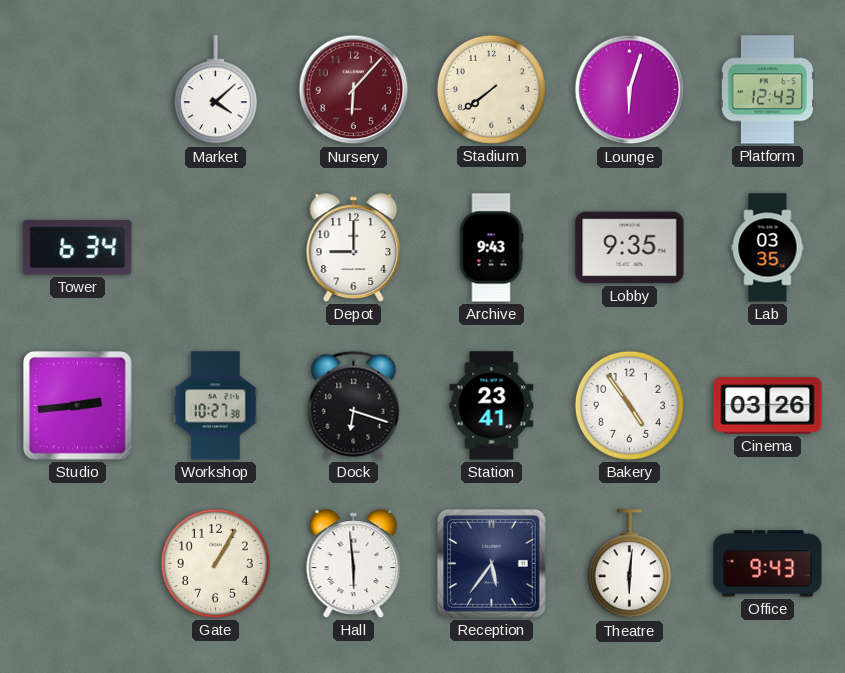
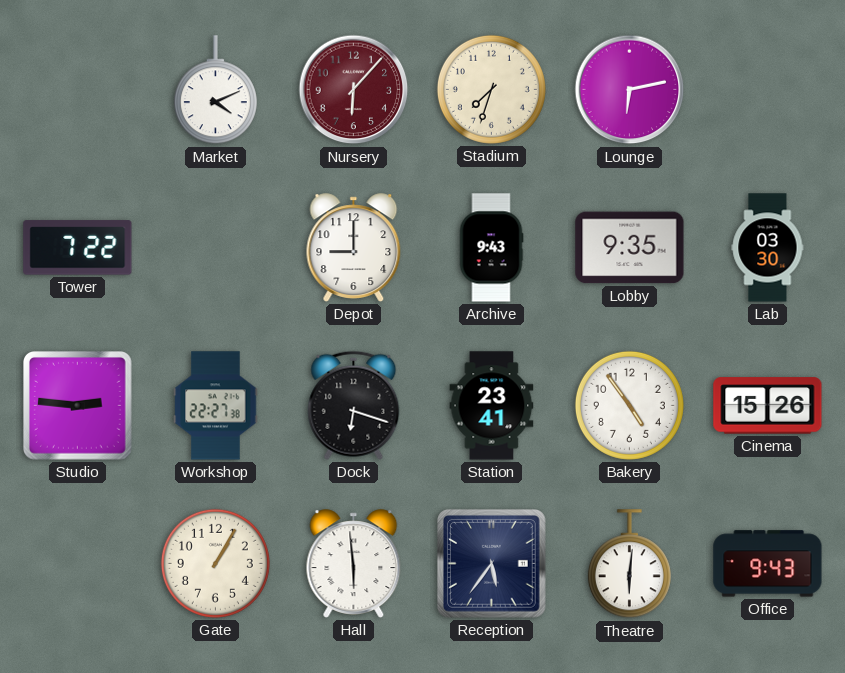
Market: 4:08 -> 4:11 (215, 90)
Stadium: 7:39 -> 7:33 (491, 89)
Lounge: 6:03 -> 6:13 (630, 90)
Platform: 12:43 -> none (767, 90)
Tower: 6:34 -> 7:22 (78, 248)
Lab: 03:35 -> 03:30 (768, 248)
Studio: 2:44 -> 2:46 (78, 406)
Workshop: 10:27 -> 22:27 (216, 406)
Cinema: 03:26 -> 15:26 (768, 406)
